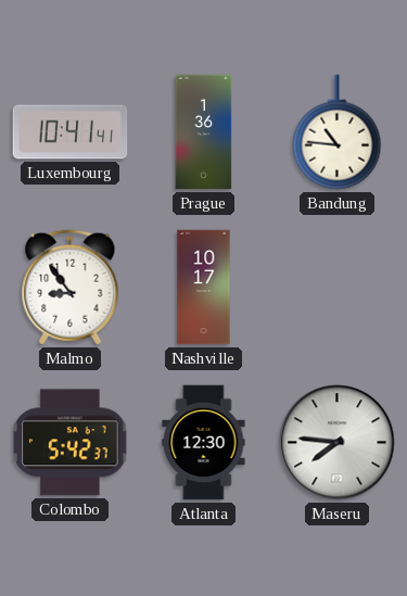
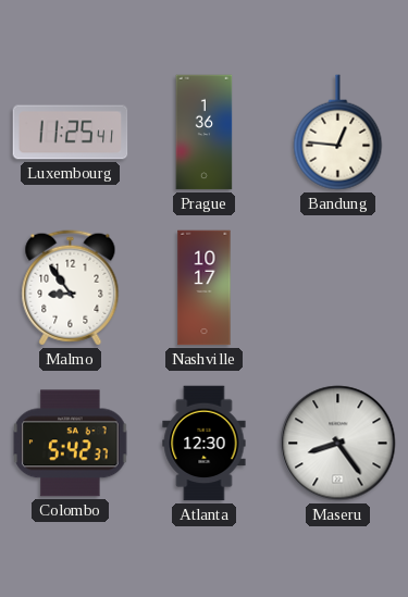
Luxembourg: 10:41 -> 11:25 (71, 133)
Bandung: 10:46 -> 12:46 (338, 133)
Maseru: 7:46 -> 8:24 (338, 444)
